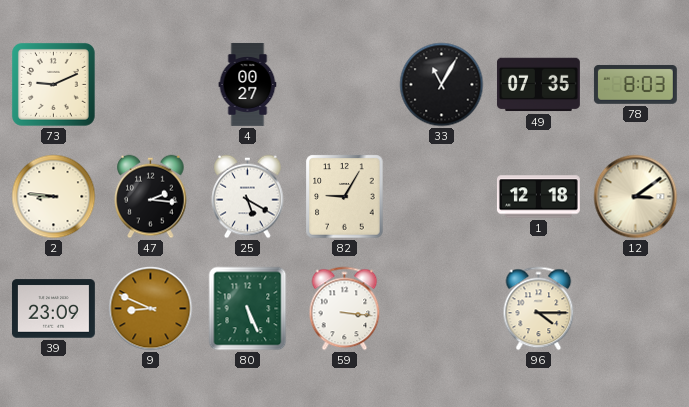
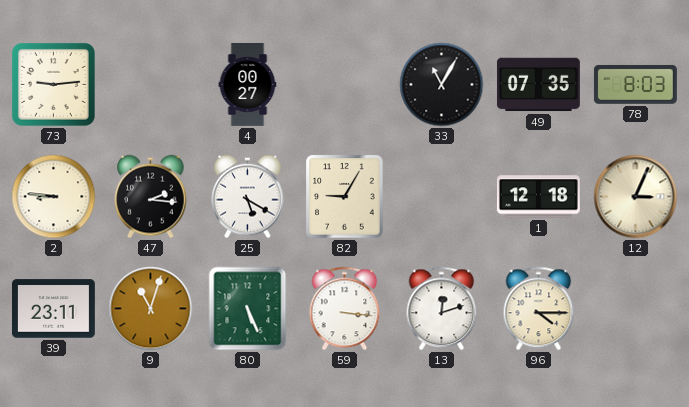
73: 9:11 -> 9:14 (53, 84)
12: 3:09 -> 3:04 (636, 197)
39: 23:09 -> 23:11 (53, 309)
9: 8:49 -> 11:03 (151, 309)
13: none -> 12:12 (442, 309)
